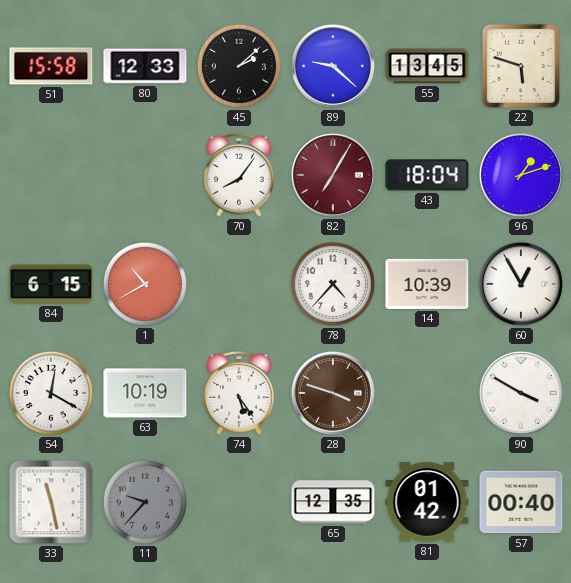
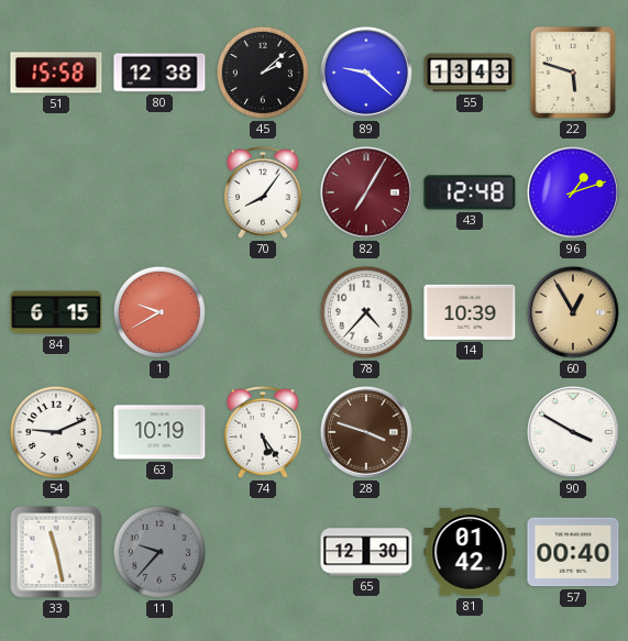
80: 12:33 -> 12:38 (159, 73)
55: 13:45 -> 13:43 (470, 73)
43: 18:04 -> 12:48 (470, 192)
1: 10:40 -> 9:40 (159, 312)
60 dial: white -> champagne (573, 312)
54: 12:20 -> 9:11 (56, 432)
65: 12:35 -> 12:30 (366, 552)
